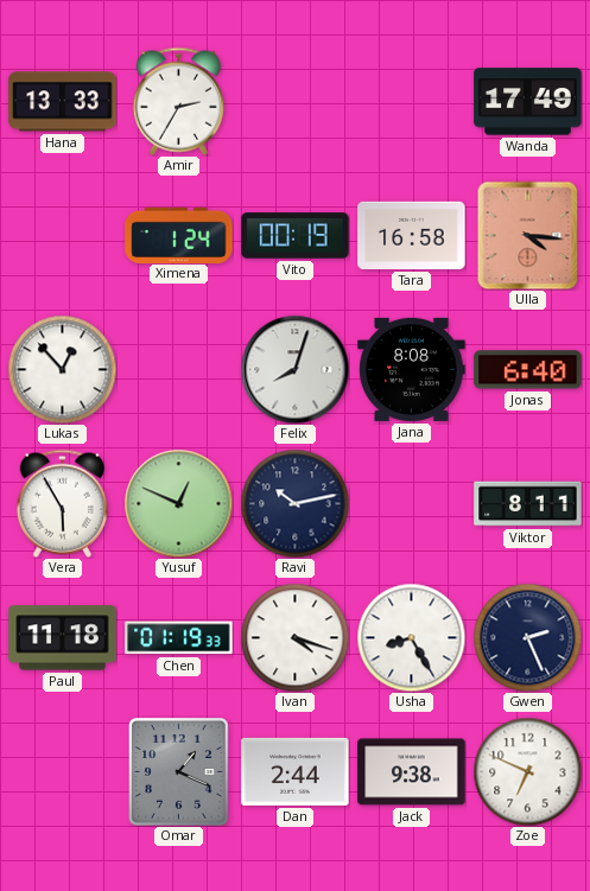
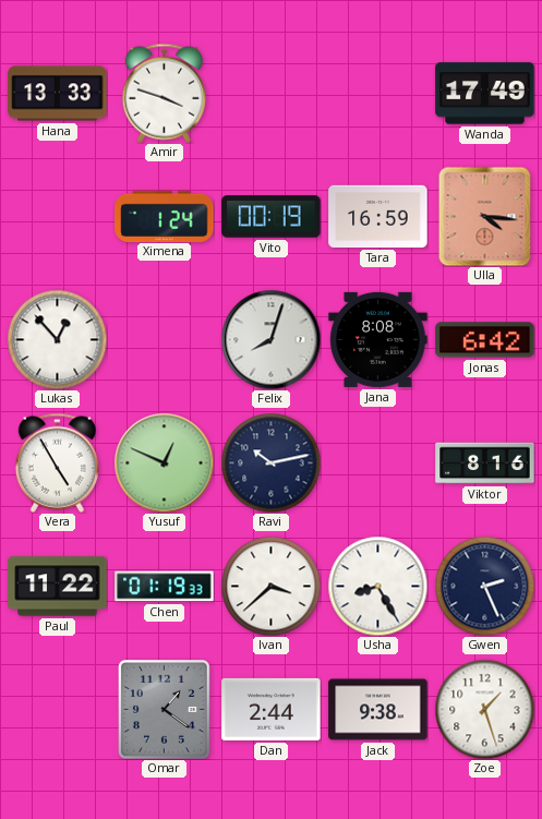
Amir: 2:35 -> 3:48 (164, 93)
Tara: 16:58 -> 16:59 (378, 216)
Jonas: 6:40 -> 6:42 (485, 340)
Vera: 5:55 -> 4:55 (57, 462)
Viktor: 8:11 -> 8:16 (485, 463)
Paul: 11:18 -> 11:22 (58, 587)
Ivan: 4:18 -> 3:38 (270, 586)
Omar: 1:19 -> 1:21 (165, 710)
Zoe: 6:49 -> 1:27 (484, 709)
